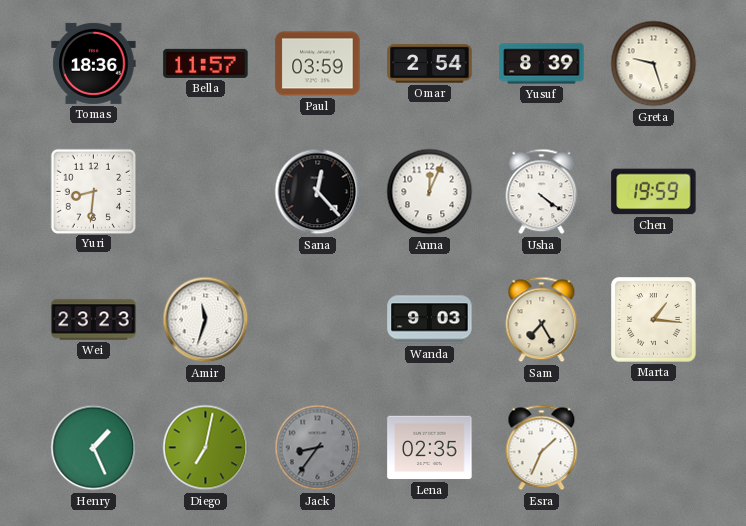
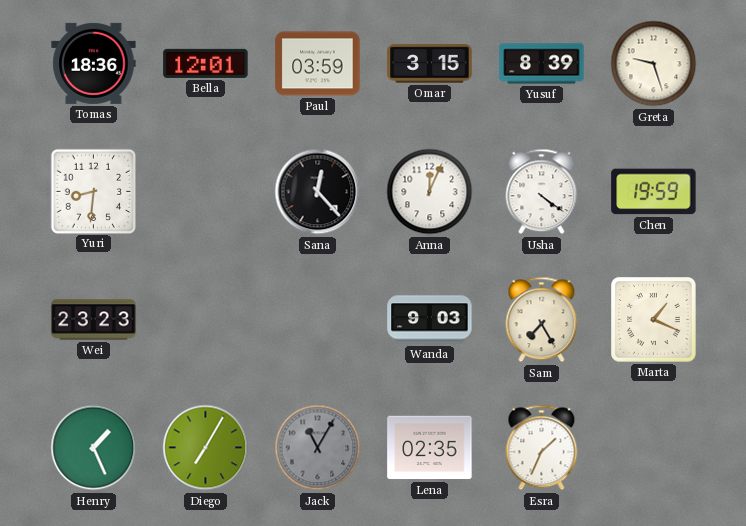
Bella: 11:57 -> 12:01 (206, 63)
Omar: 2:54 -> 3:15 (430, 64)
Amir: 11:33 -> none (206, 320)
Marta: 1:16 -> 1:19 (654, 320)
Diego: 7:02 -> 7:05 (206, 448)
Jack: 8:36 -> 11:05 (318, 448)
